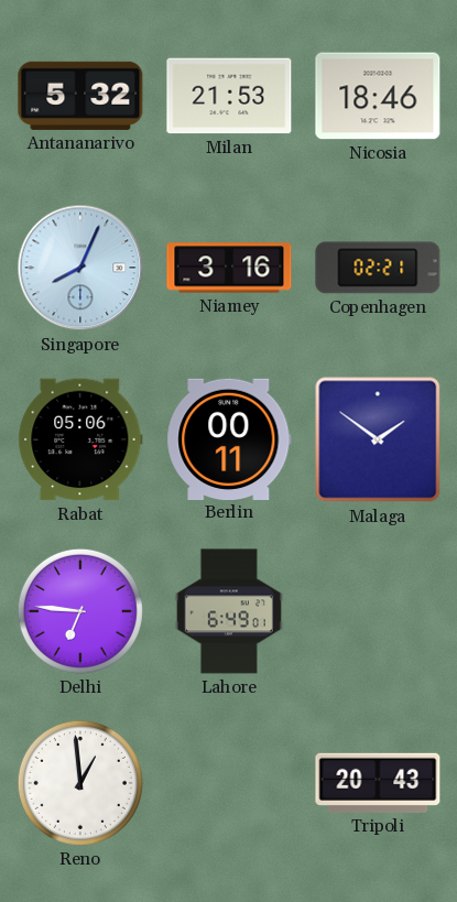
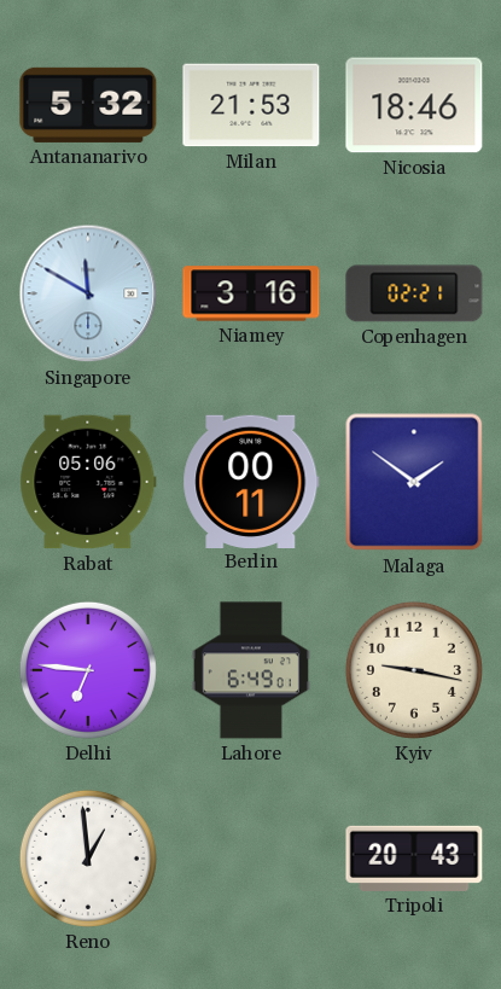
Singapore: 8:04 -> 11:50 (88, 293)
Kyiv: none -> 9:17 (414, 670)
